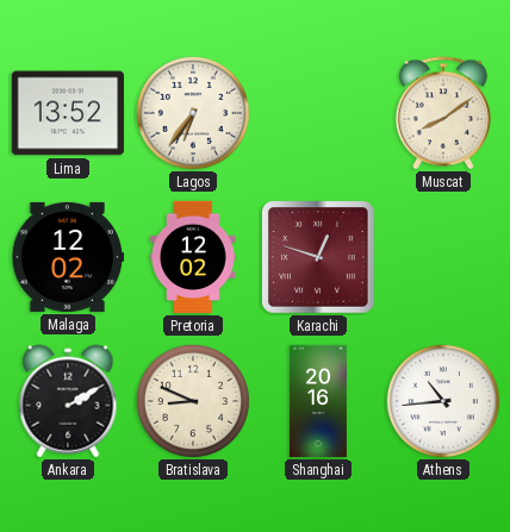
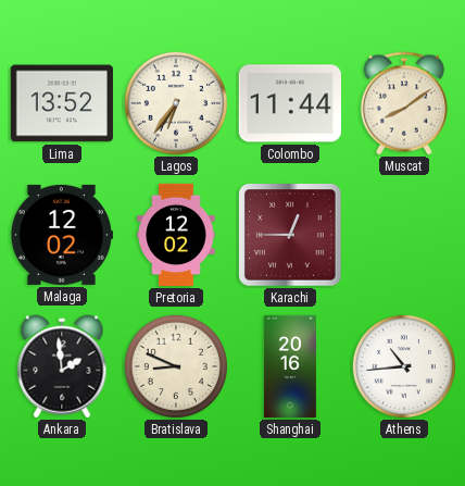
Colombo: none -> 11:44 (289, 103)
Karachi: 12:48 -> 12:45 (290, 235)
Ankara: 2:10 -> 1:59 (62, 366)
